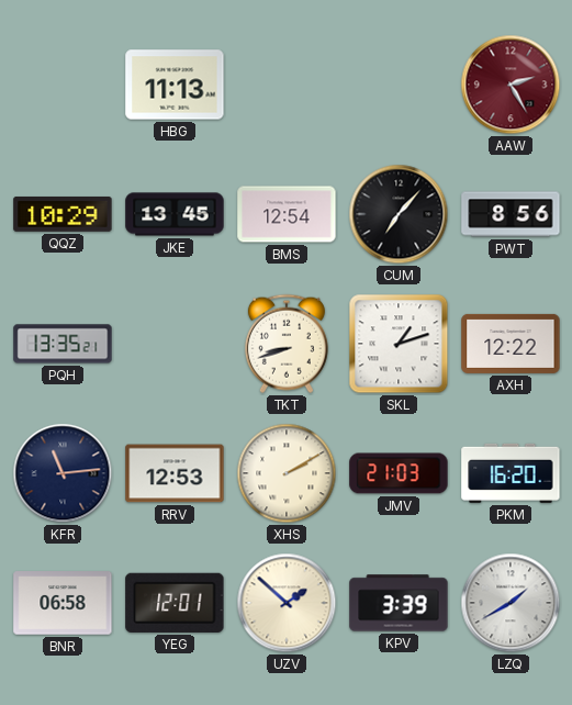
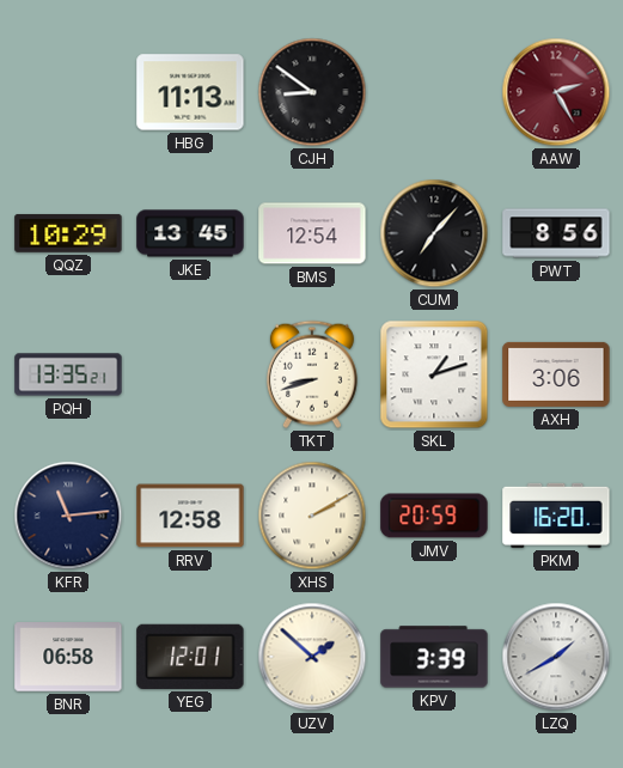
CJH: none -> 8:51 (312, 92)
AXH: 12:22 -> 3:06 (556, 374)
RRV: 12:53 -> 12:58 (190, 516)
JMV: 21:03 -> 20:59 (434, 516)
